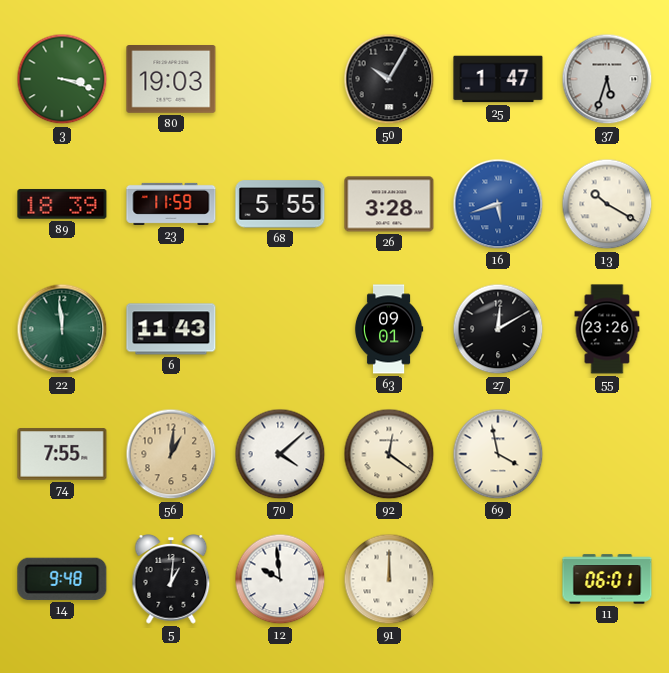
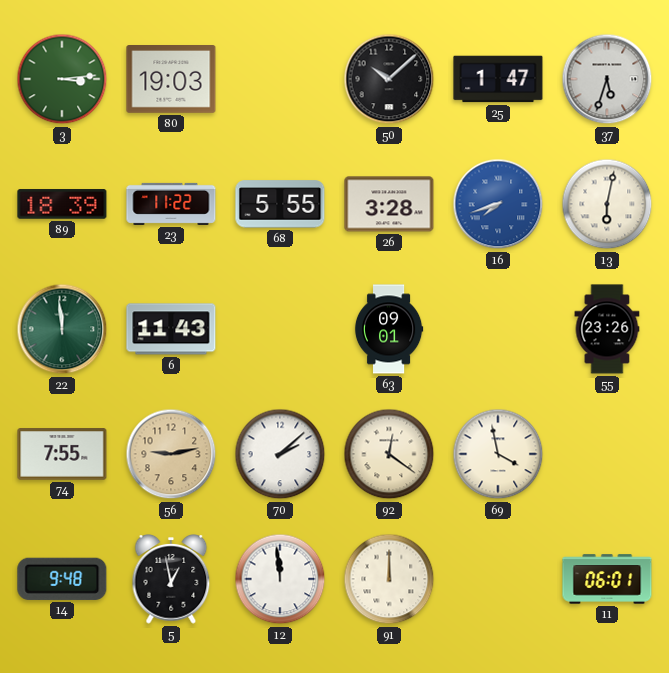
3: 3:18 -> 3:14 (62, 79)
50: 10:05 -> 10:08 (389, 79)
23: 11:59 -> 11:22 (171, 204)
16: 5:42 -> 7:42 (498, 204)
13: 10:20 -> 6:02 (607, 204)
27: 12:10 -> none (498, 329)
56: 1:01 -> 9:13 (171, 454)
70: 4:08 -> 2:08 (280, 454)
5: 1:01 -> 12:58 (171, 580)
12: 9:59 -> 11:59 (280, 579)
